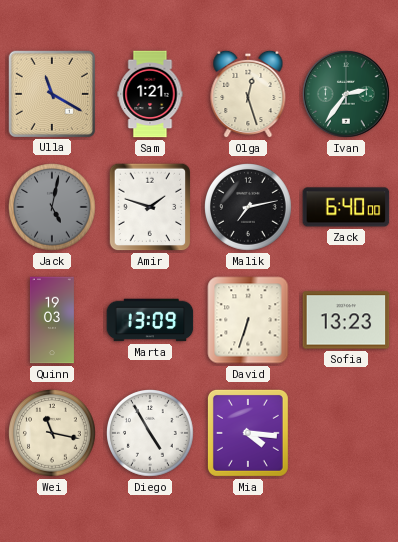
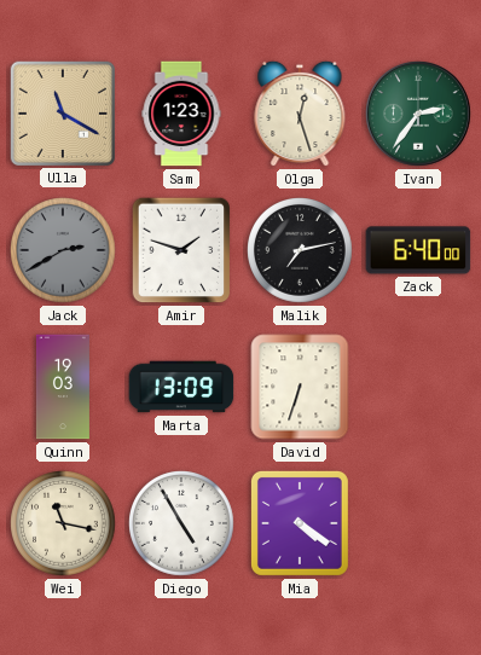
Sam: 1:21 -> 1:23 (181, 114)
Jack: 5:02 -> 2:40 (64, 251)
Sofia: 13:23 -> none (346, 320)
Mia: 4:16 -> 4:21 (300, 523)
